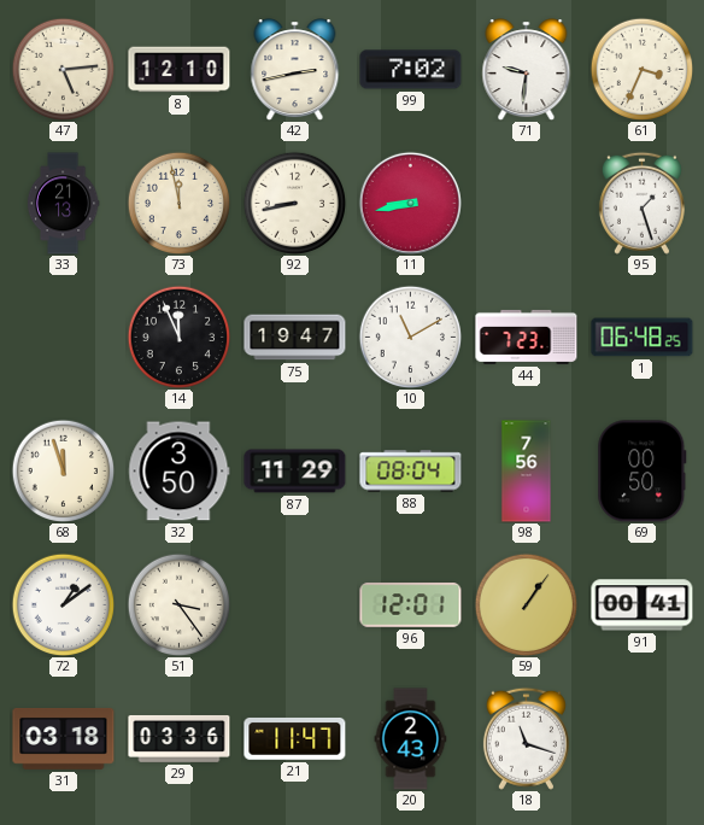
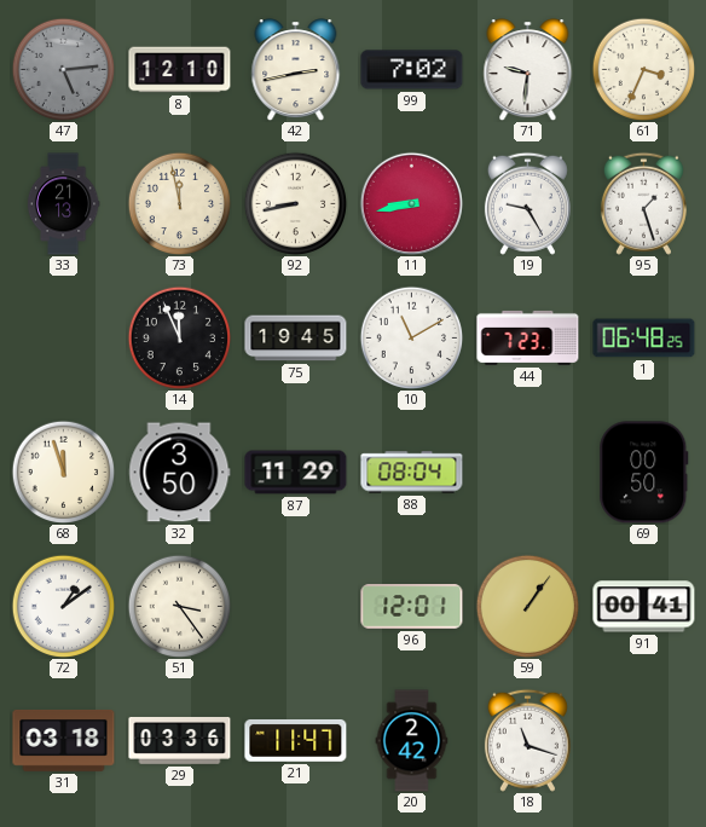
47 dial: cream -> grey (63, 69)
19: none -> 9:25 (527, 203)
75: 19:47 -> 19:45 (296, 339)
98: 7:56 -> none (527, 472)
20: 2:43 -> 2:42 (412, 741)
